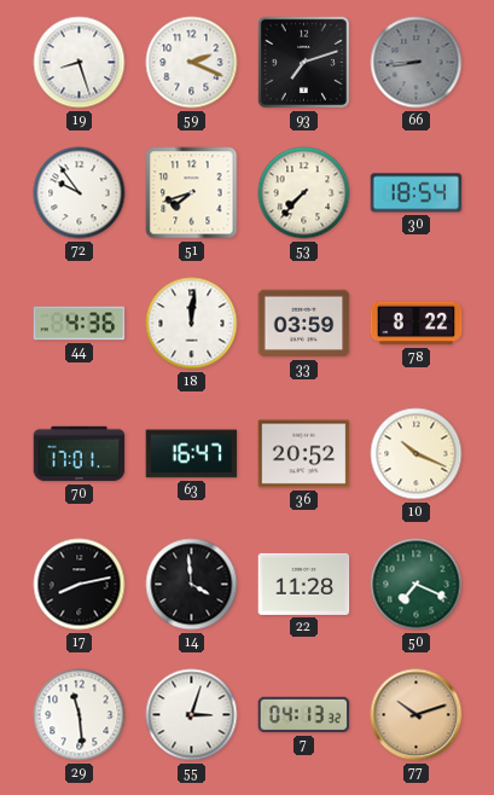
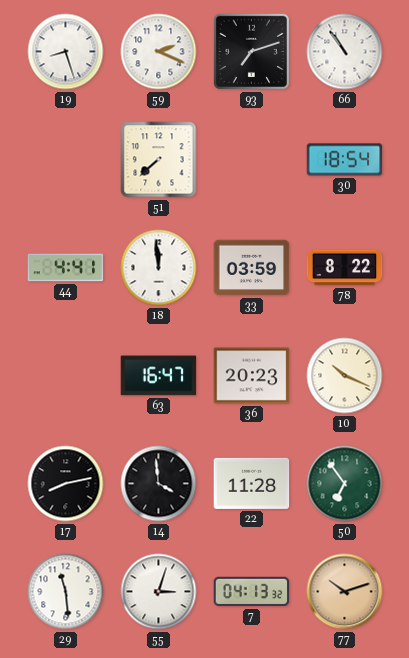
66: 8:44 -> 10:54 (345, 52)
66 dial: grey -> white (345, 52)
72: 9:54 -> none (80, 193)
51: 7:42 -> 7:38 (159, 160)
53: 7:37 -> none (304, 193)
44: 4:36 -> 4:41 (66, 268)
18: 12:01 -> 11:59 (159, 268)
70: 17:01 -> none (80, 454)
36: 20:52 -> 20:23 (252, 376)
50: 7:19 -> 6:54 (345, 484)
